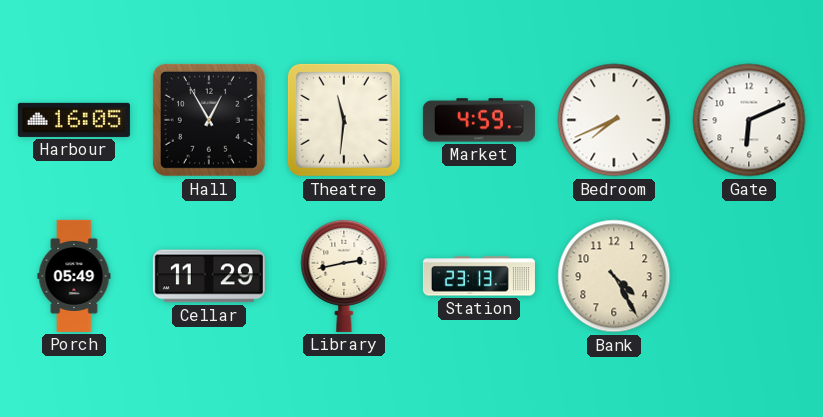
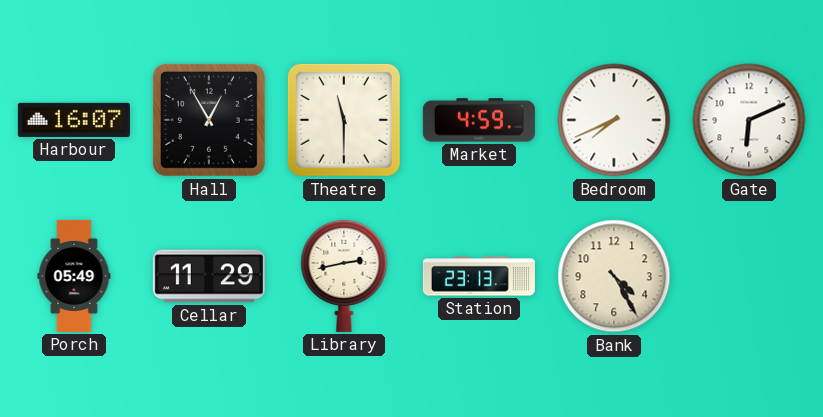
Harbour: 16:05 -> 16:07 (74, 120)
Theatre: 11:31 -> 11:30 (344, 120)
